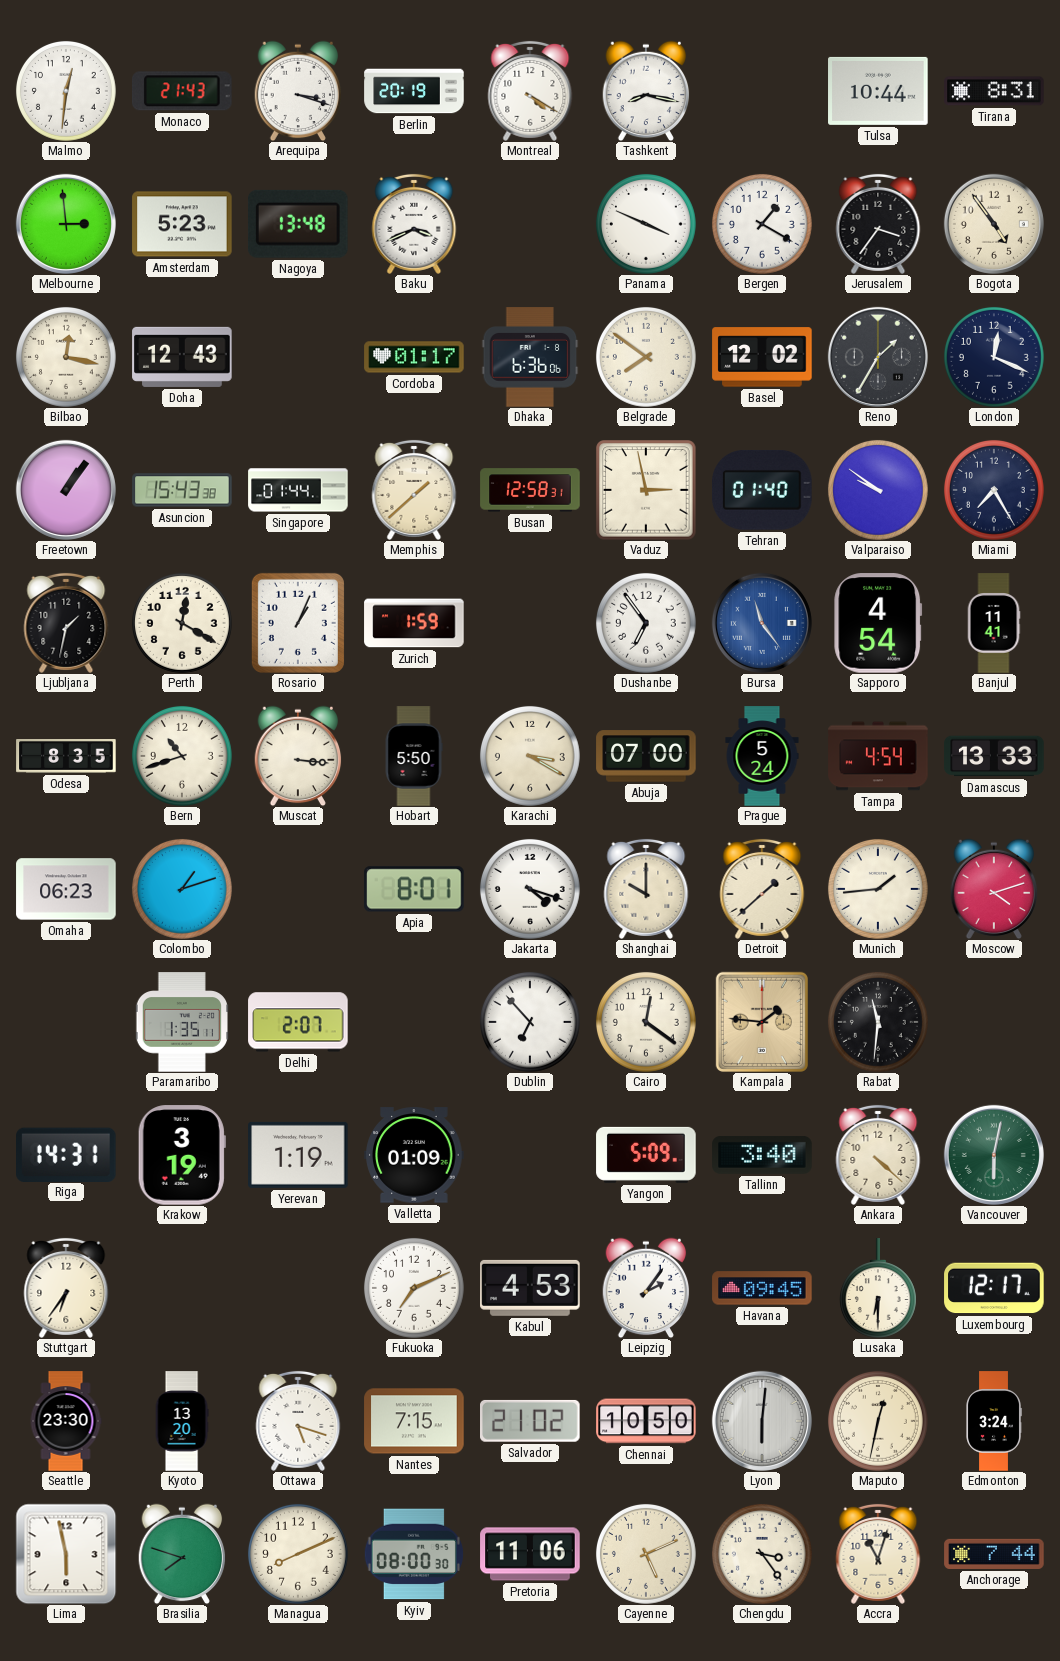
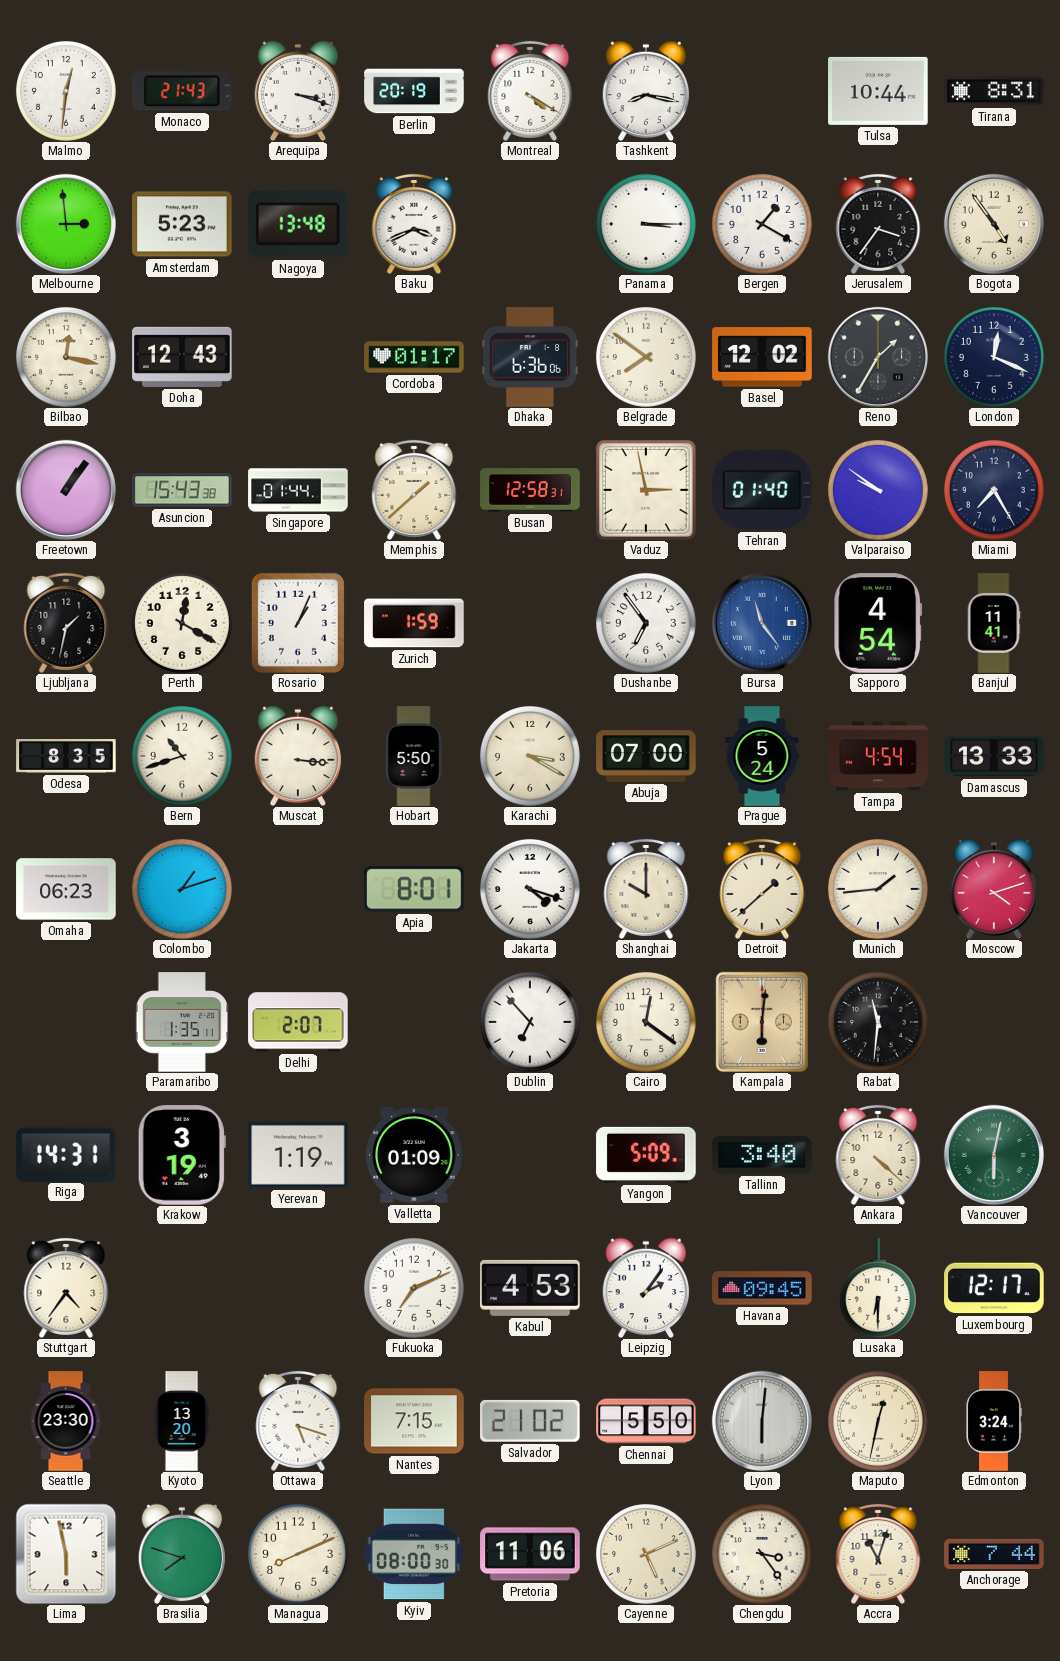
Panama: 3:49 -> 3:15 (646, 224)
Kampala: 1:46 -> 6:01 (762, 1021)
Stuttgart: 6:36 -> 4:36 (66, 1288)
Chennai: 10:50 -> 5:50 (646, 1421)
